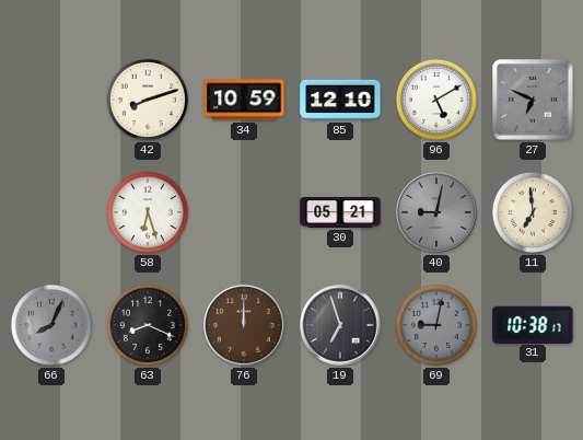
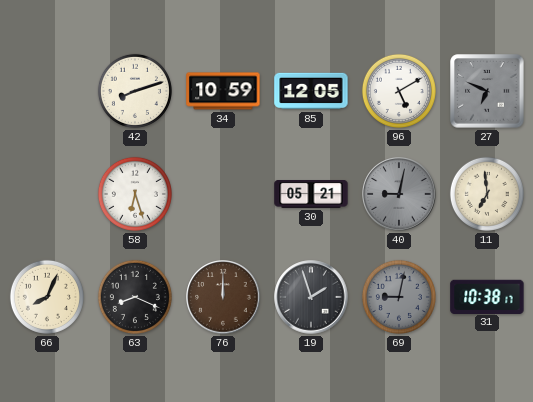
85: 12:10 -> 12:05 (311, 91)
66 dial: grey -> cream (47, 297)
19: 6:57 -> 1:57 (311, 297)
